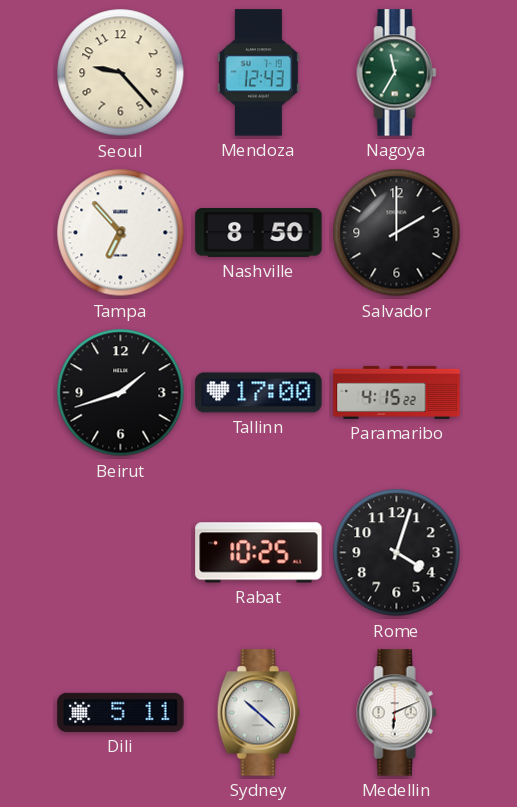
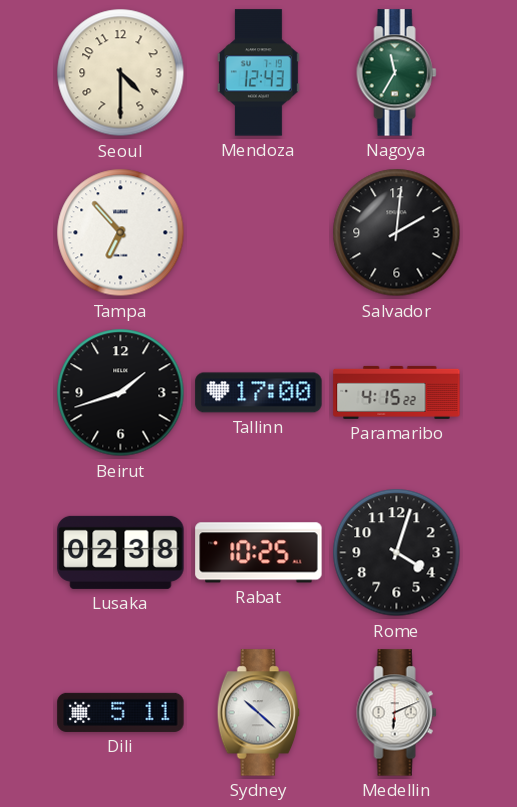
Seoul: 9:23 -> 4:30 (121, 73)
Nashville: 8:50 -> none (259, 233)
Salvador: 2:00 -> 2:01 (397, 233)
Lusaka: none -> 02:38 (121, 552)
